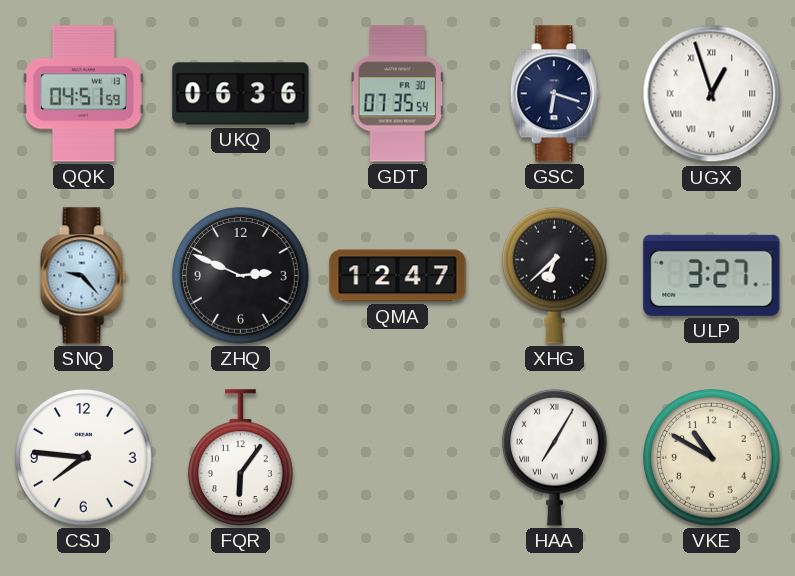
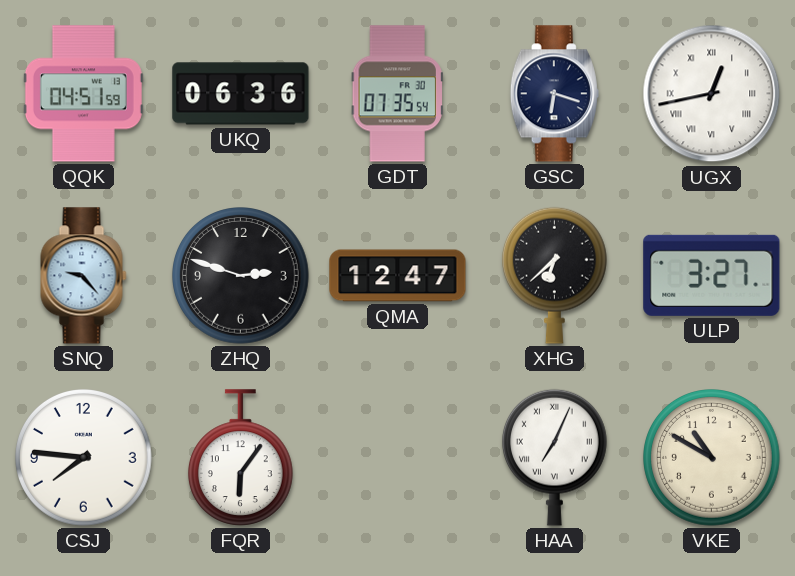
UGX: 12:57 -> 12:43 (712, 94)
ZHQ: 2:49 -> 2:48 (241, 276)
HAA: 7:05 -> 7:04 (554, 457)
